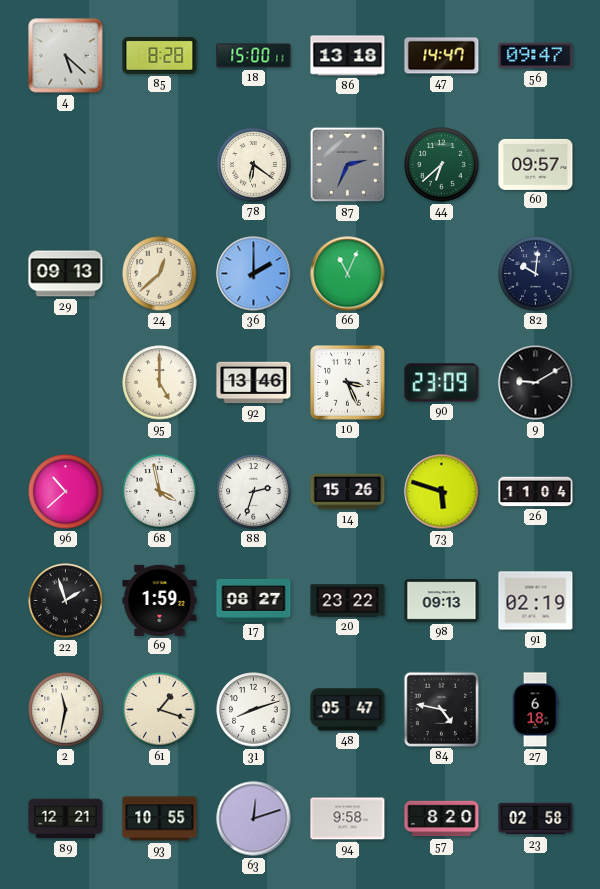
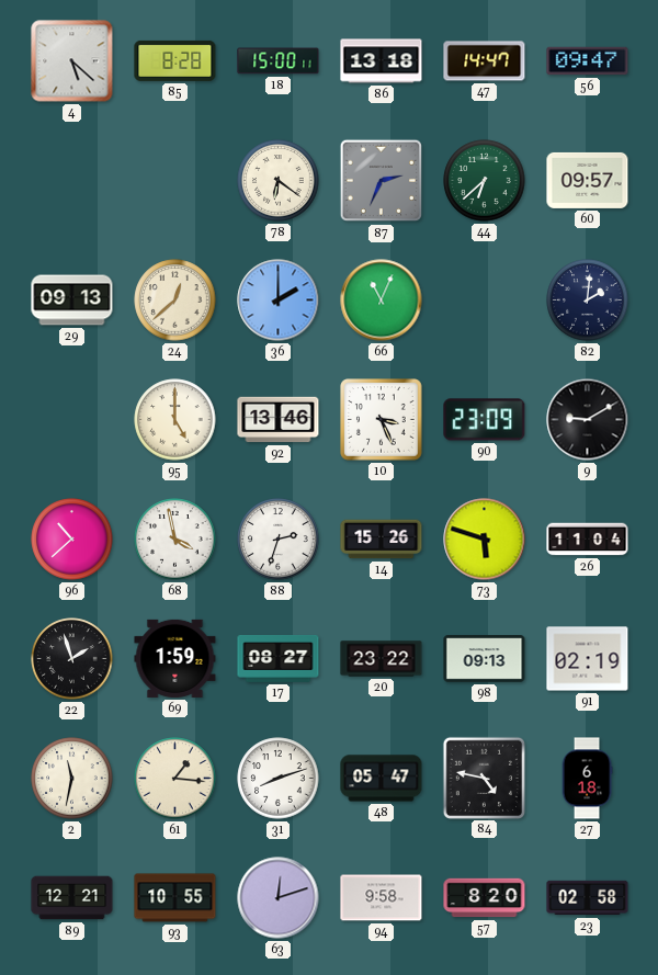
82: 10:01 -> 2:01 (588, 301)
61: 1:18 -> 1:16 (175, 779)
